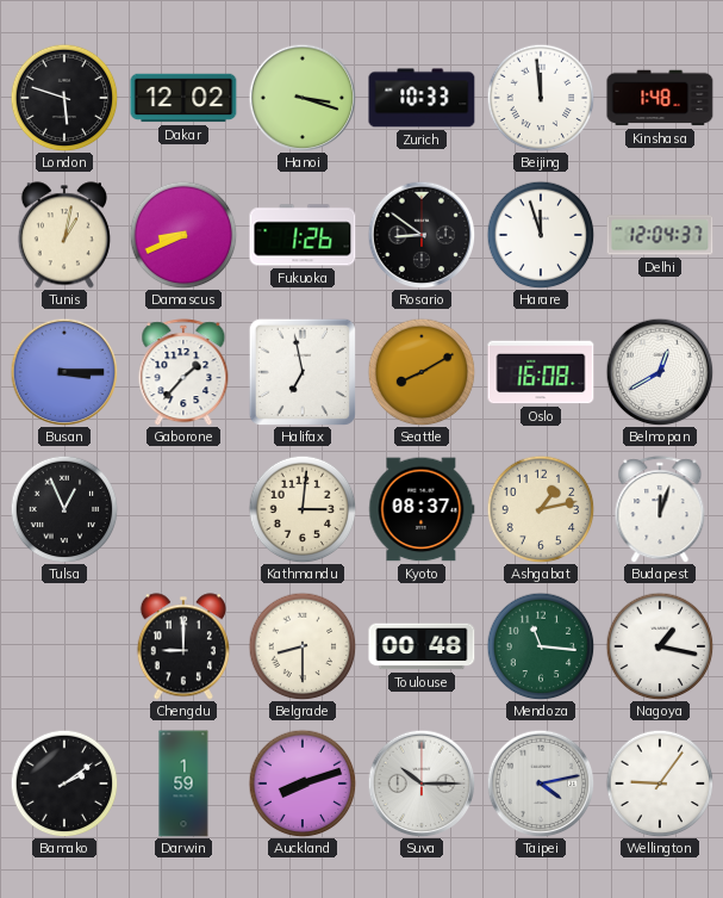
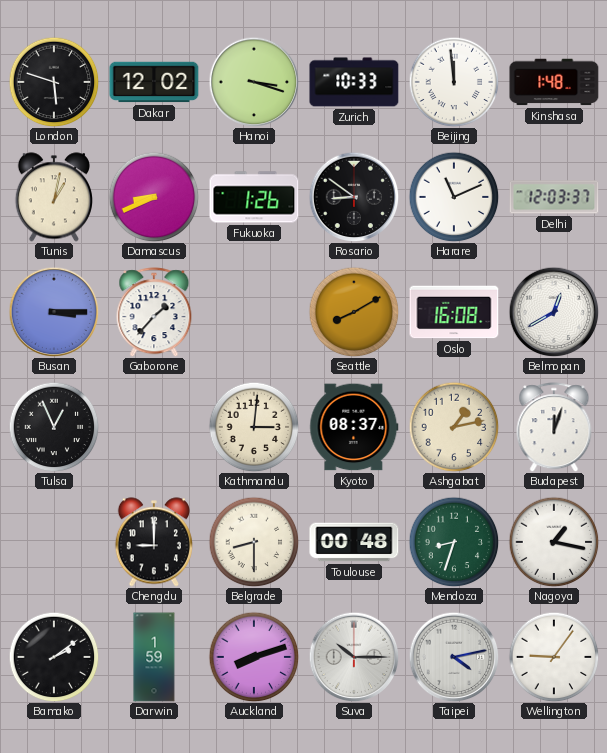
Harare: 11:57 -> 11:11 (454, 197)
Delhi: 12:04 -> 12:03 (554, 197)
Halifax: 6:58 -> none (303, 372)
Mendoza: 11:16 -> 8:33 (454, 542)
